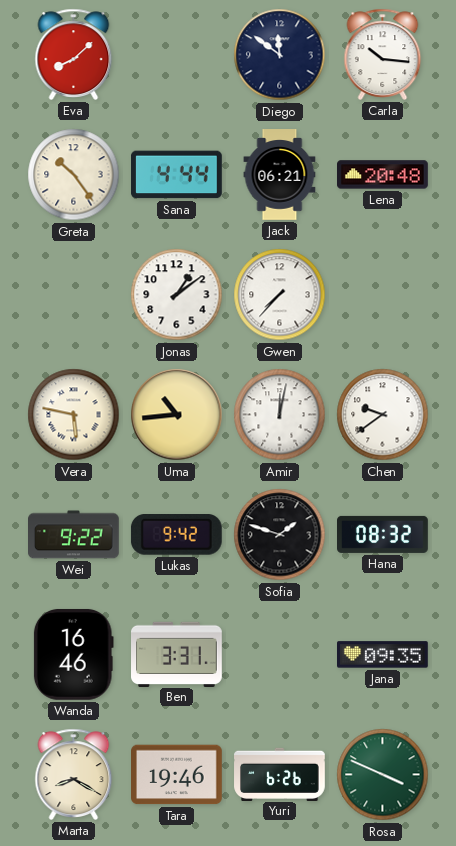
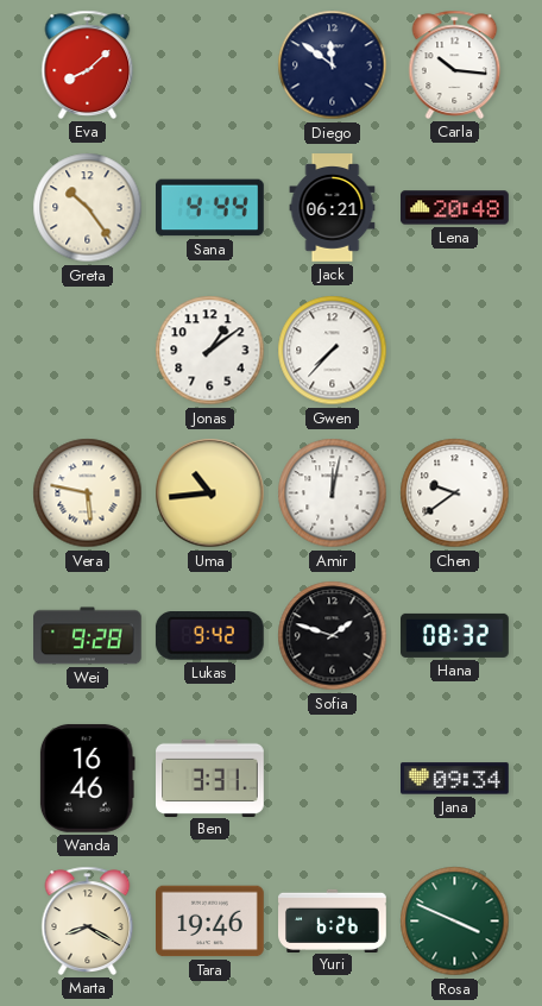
Wei: 9:22 -> 9:28 (88, 636)
Jana: 09:35 -> 09:34 (455, 779)
